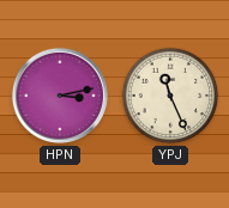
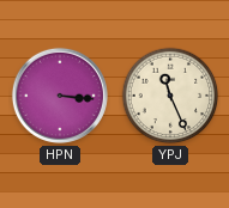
HPN: 3:13 -> 3:16 (60, 96)
